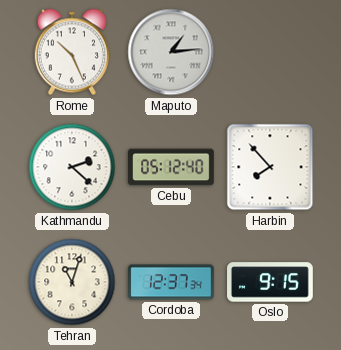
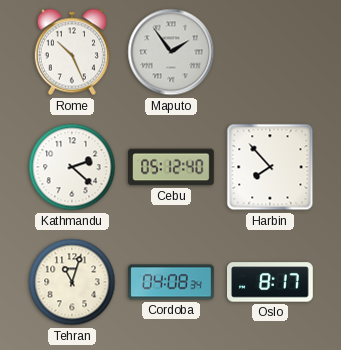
Maputo: 1:14 -> 1:54 (171, 52)
Cordoba: 12:37 -> 04:08 (171, 282)
Oslo: 9:15 -> 8:17 (271, 282)
